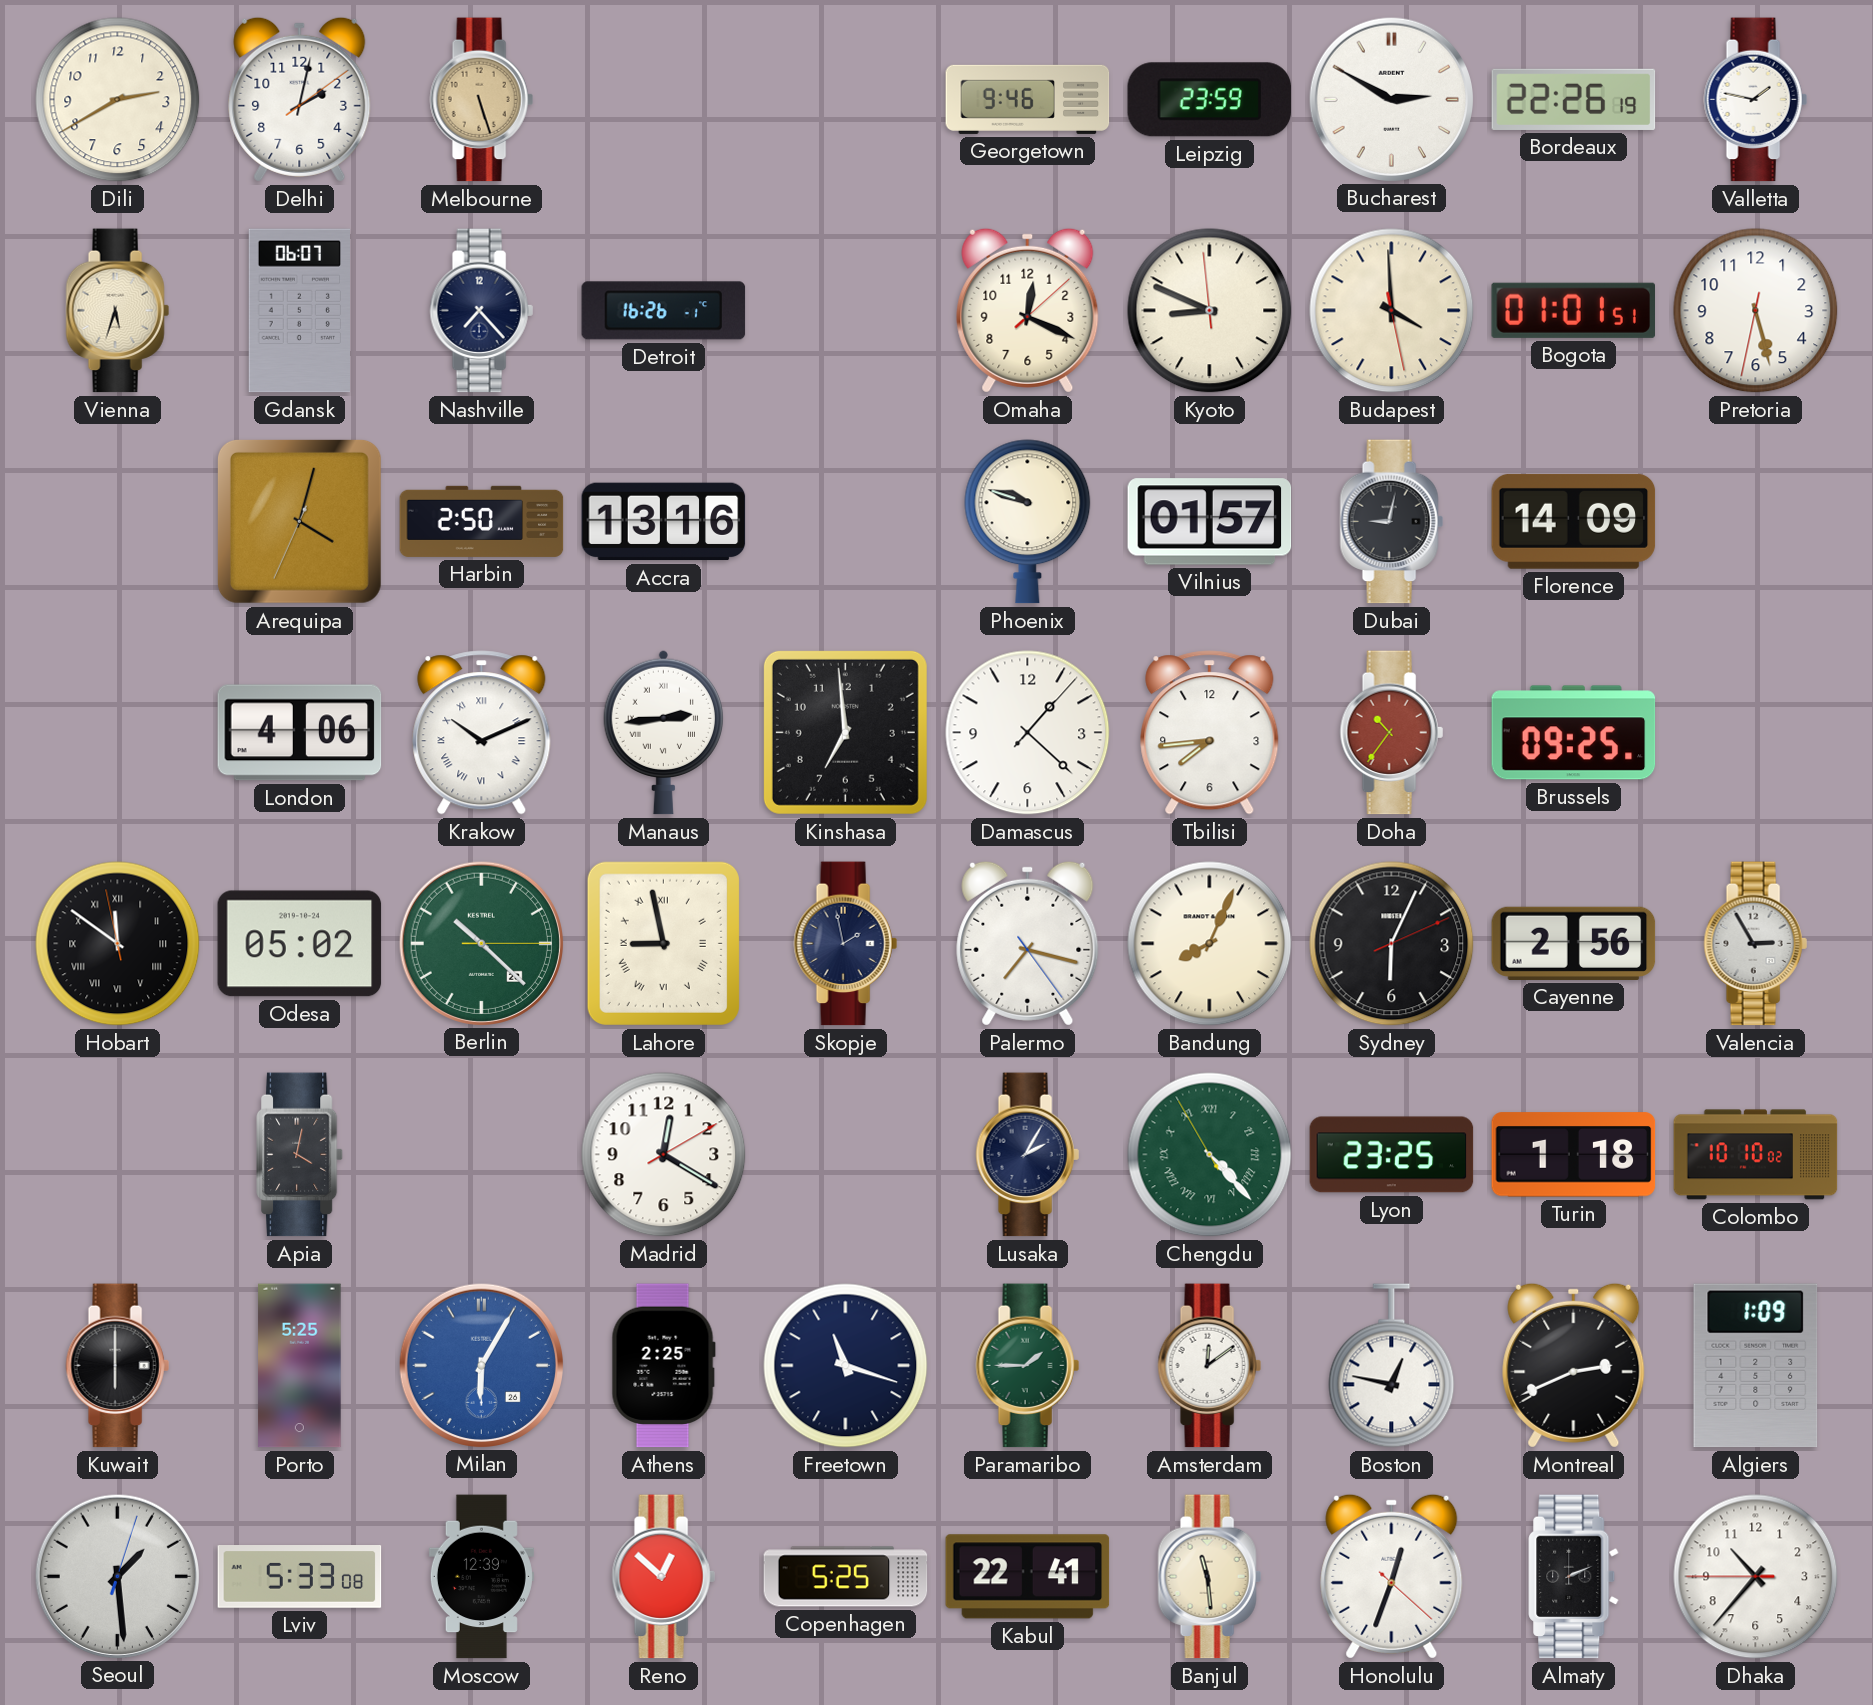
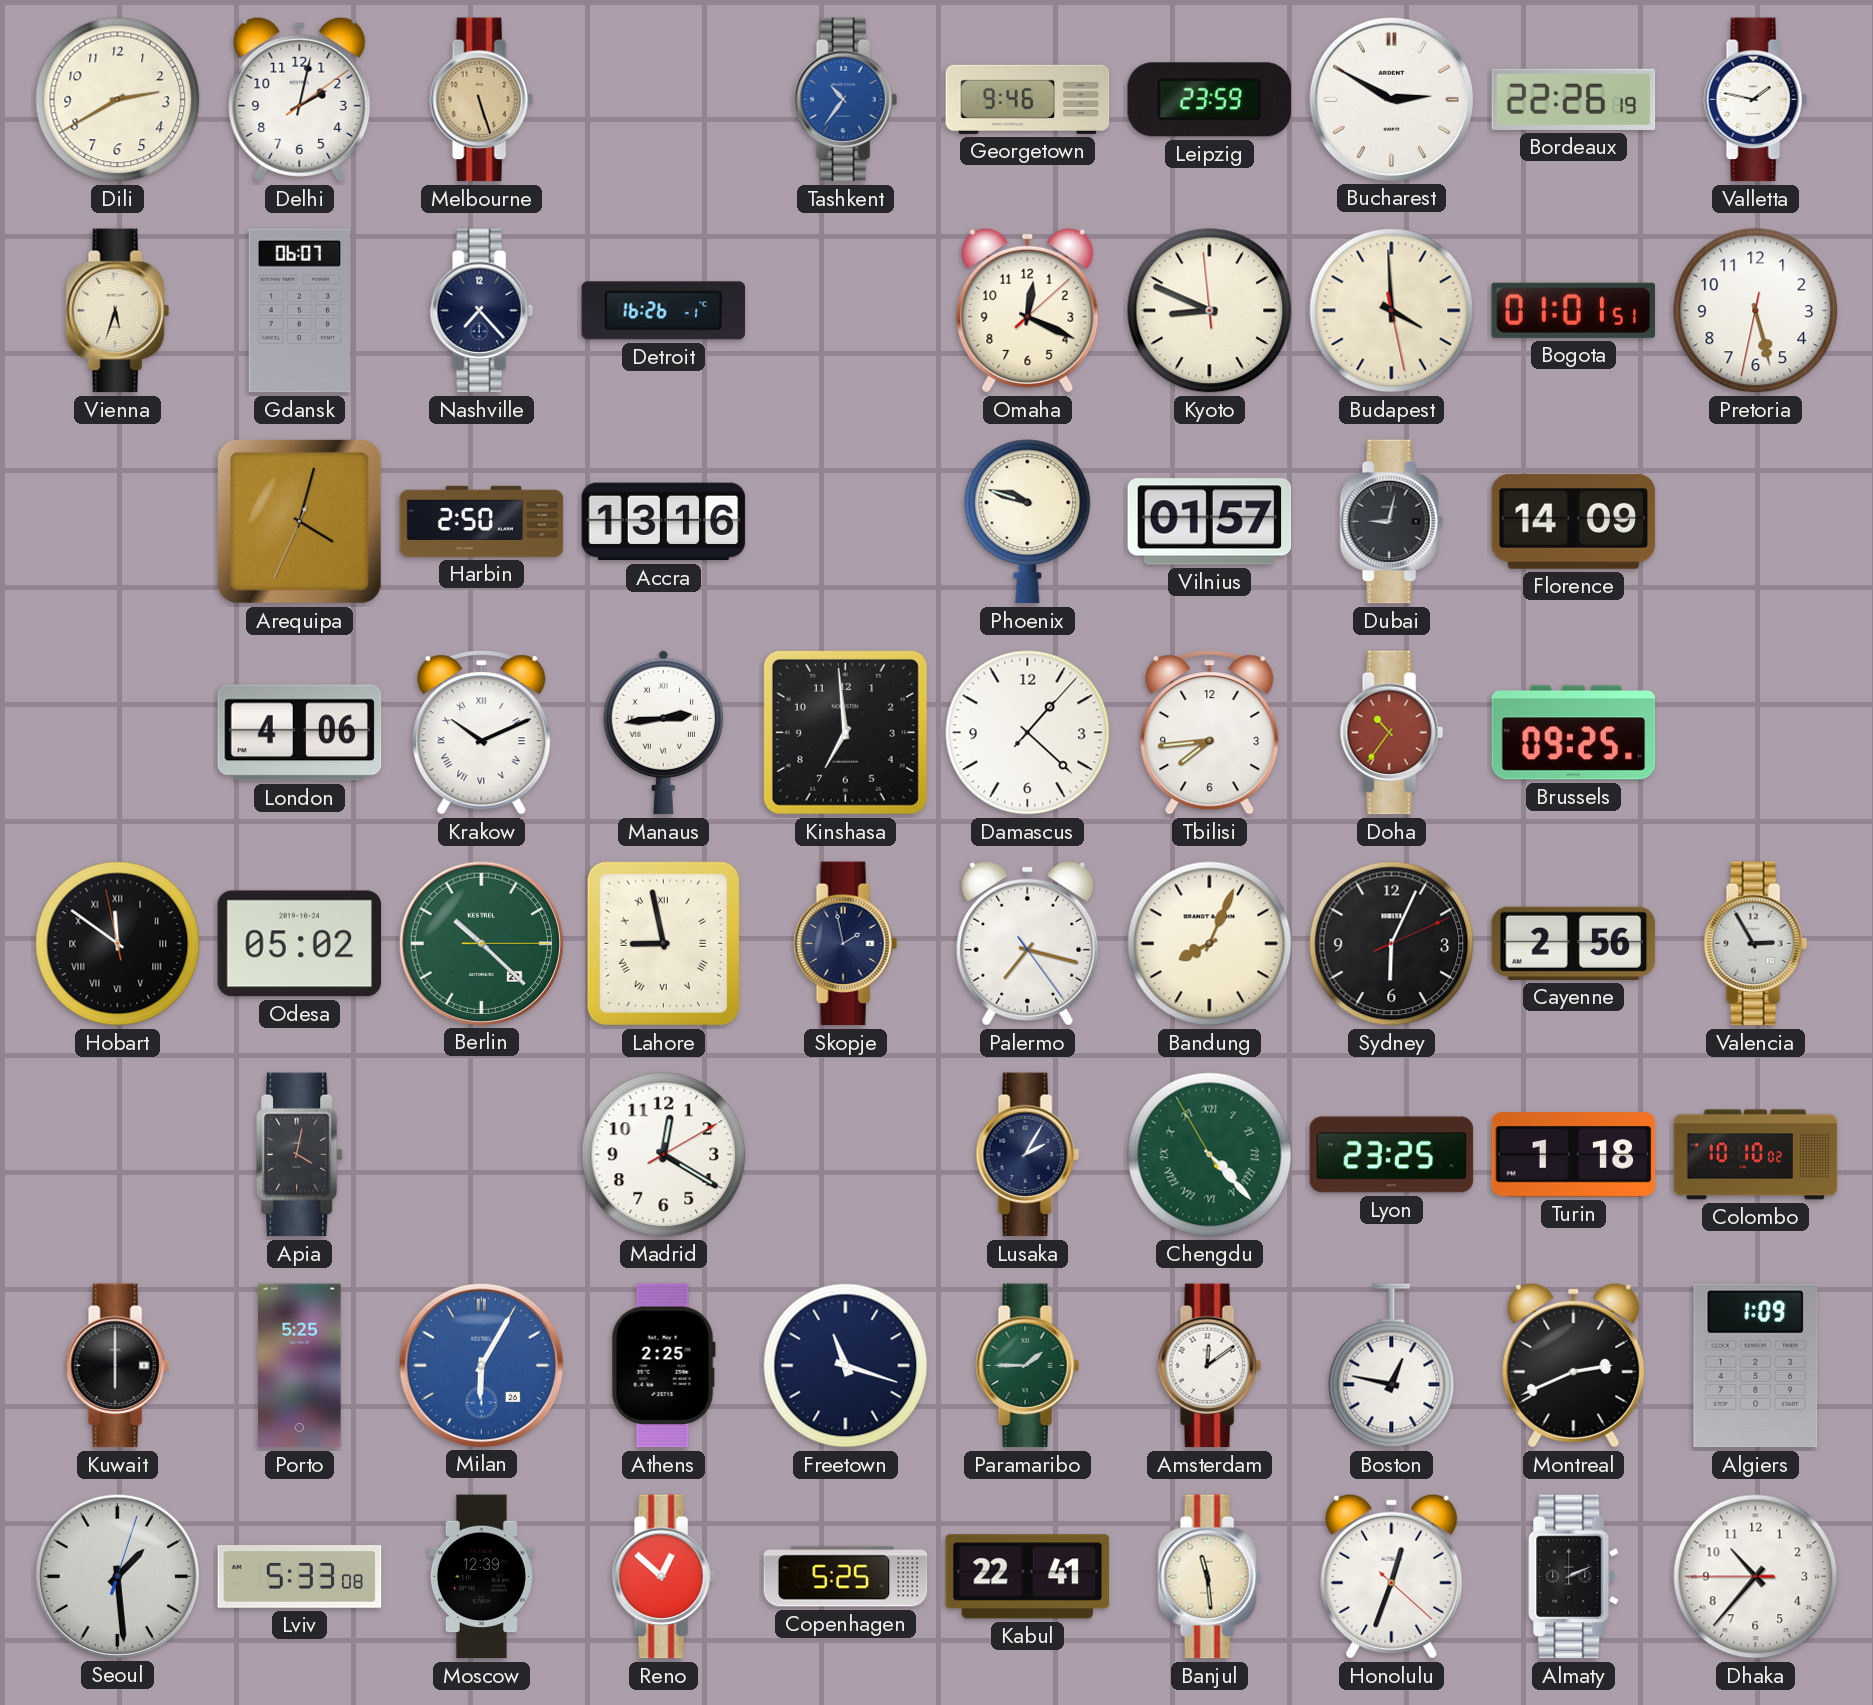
Tashkent: none -> 10:36 (845, 100)
